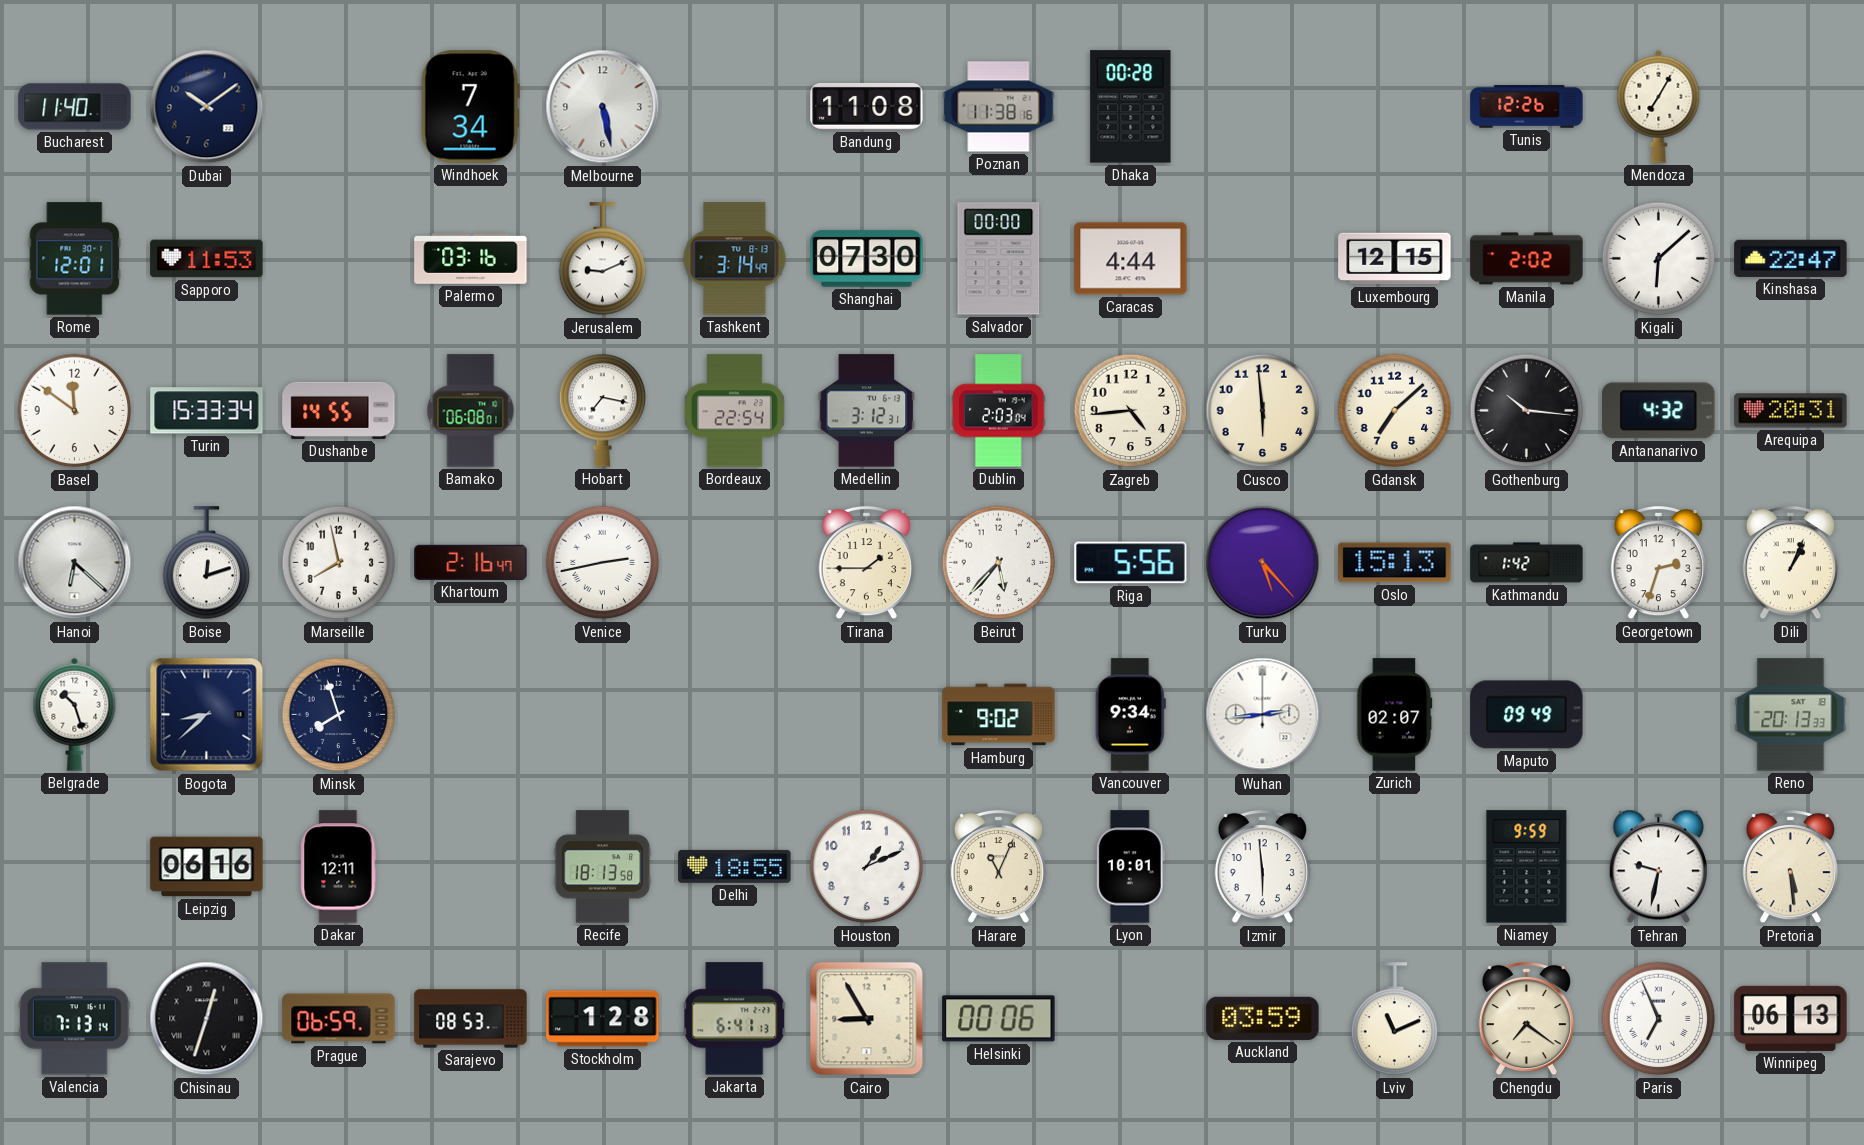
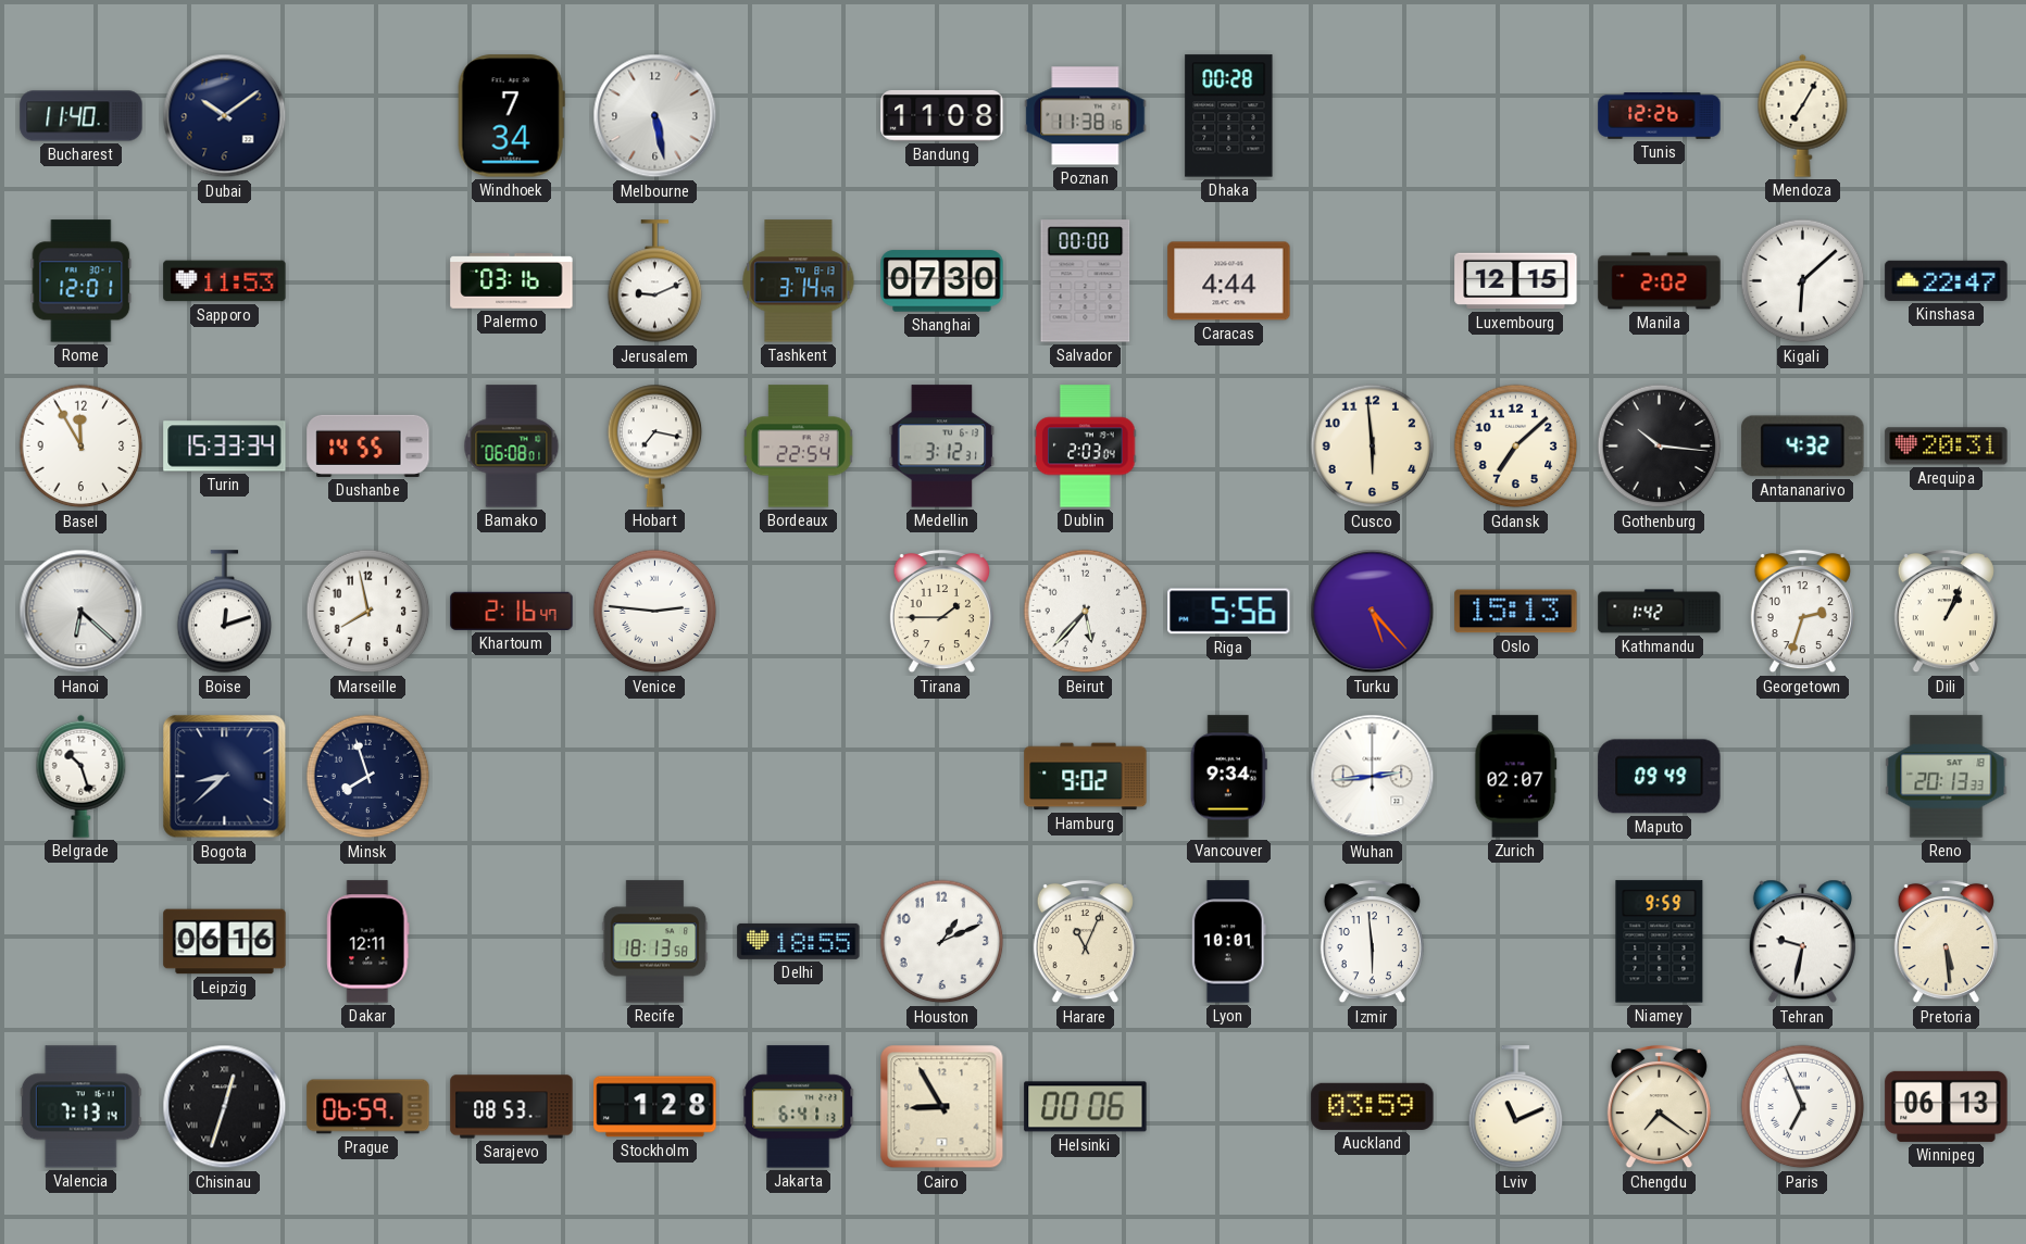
Basel: 11:51 -> 11:55 (82, 447)
Zagreb: 4:44 -> none (1131, 411)
Venice: 2:43 -> 2:46 (655, 612)
